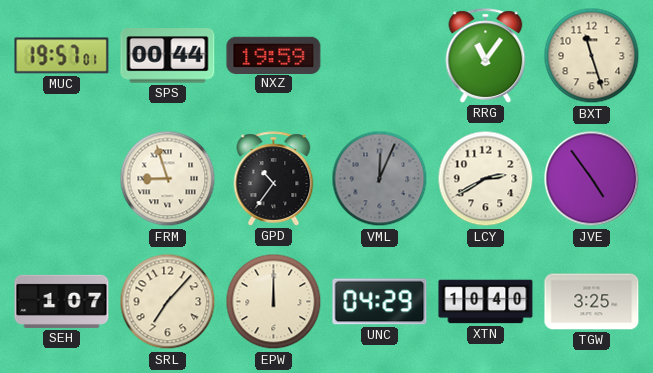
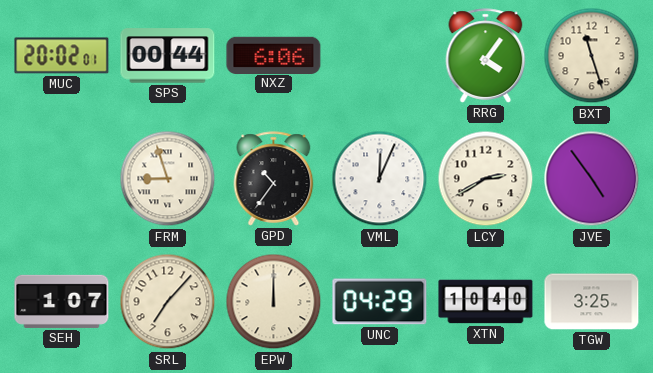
MUC: 19:57 -> 20:02 (62, 56)
NXZ: 19:59 -> 6:06 (274, 55)
RRG: 11:06 -> 4:06 (486, 56)
VML dial: grey -> white (380, 179)
